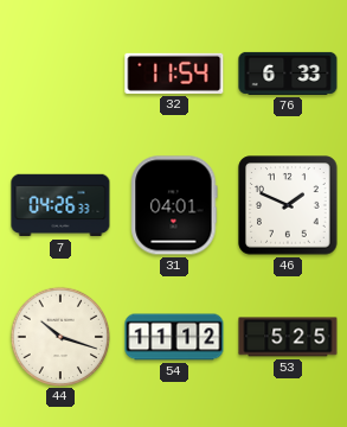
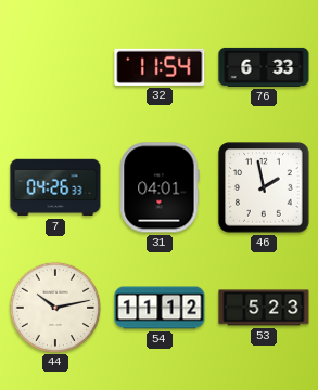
46: 1:49 -> 1:58 (264, 187)
44: 10:18 -> 10:13 (54, 307)
53: 5:25 -> 5:23 (264, 308)
